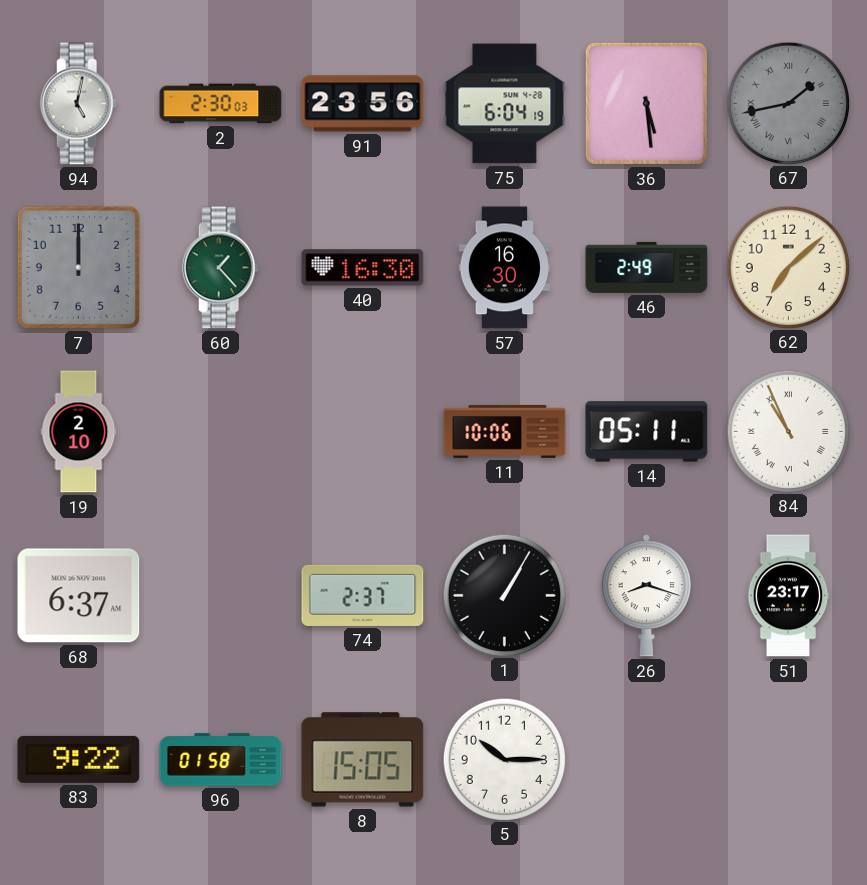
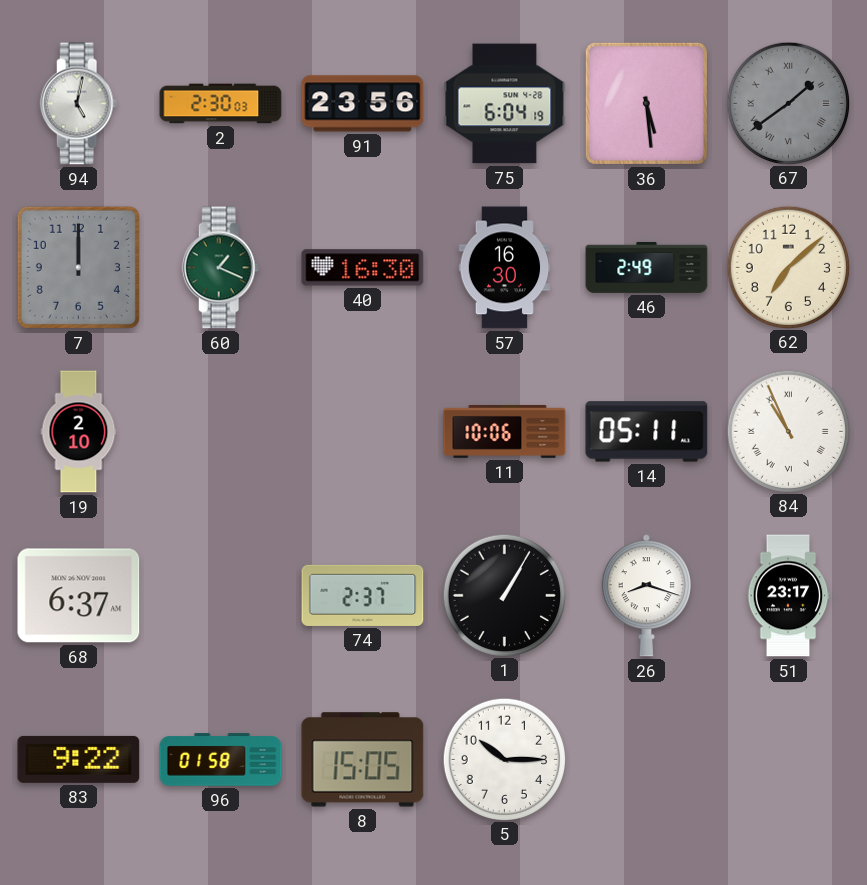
67: 1:43 -> 1:39 (789, 103)
60: 1:23 -> 1:19 (221, 268)
